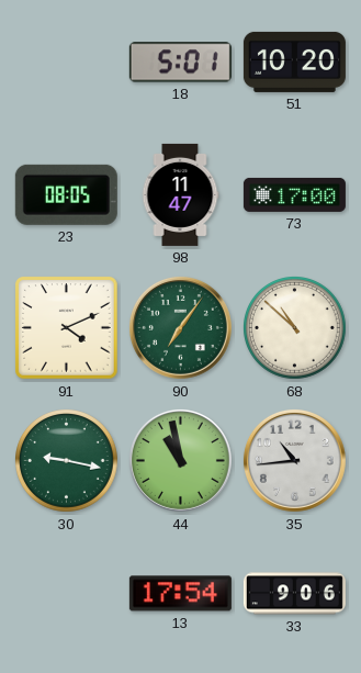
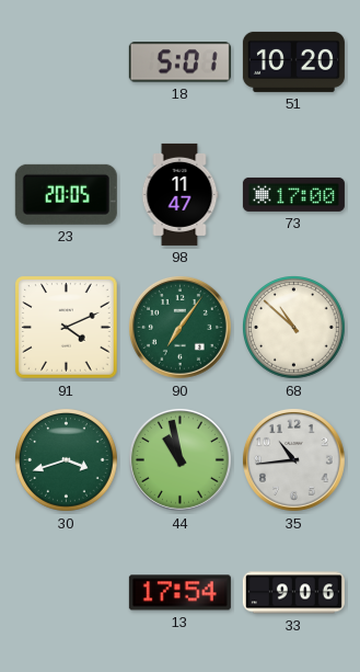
23: 08:05 -> 20:05 (66, 194)
30: 9:17 -> 3:42 (67, 460)
